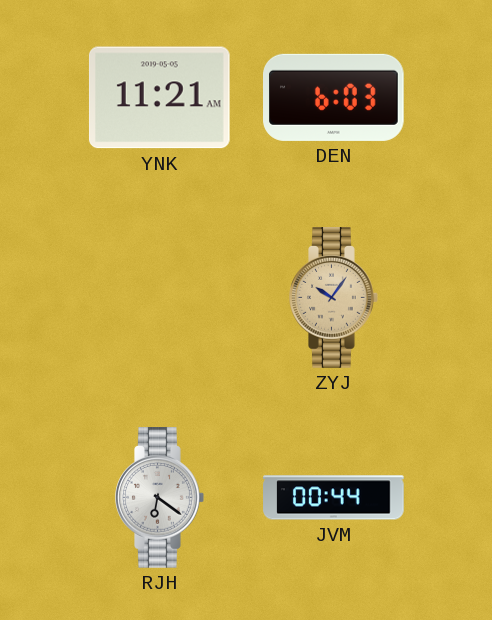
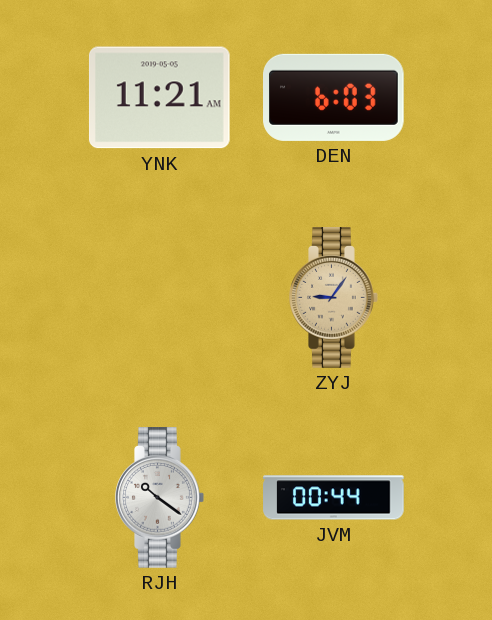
ZYJ: 10:06 -> 9:06 (334, 298)
RJH: 6:21 -> 10:21 (160, 498)
